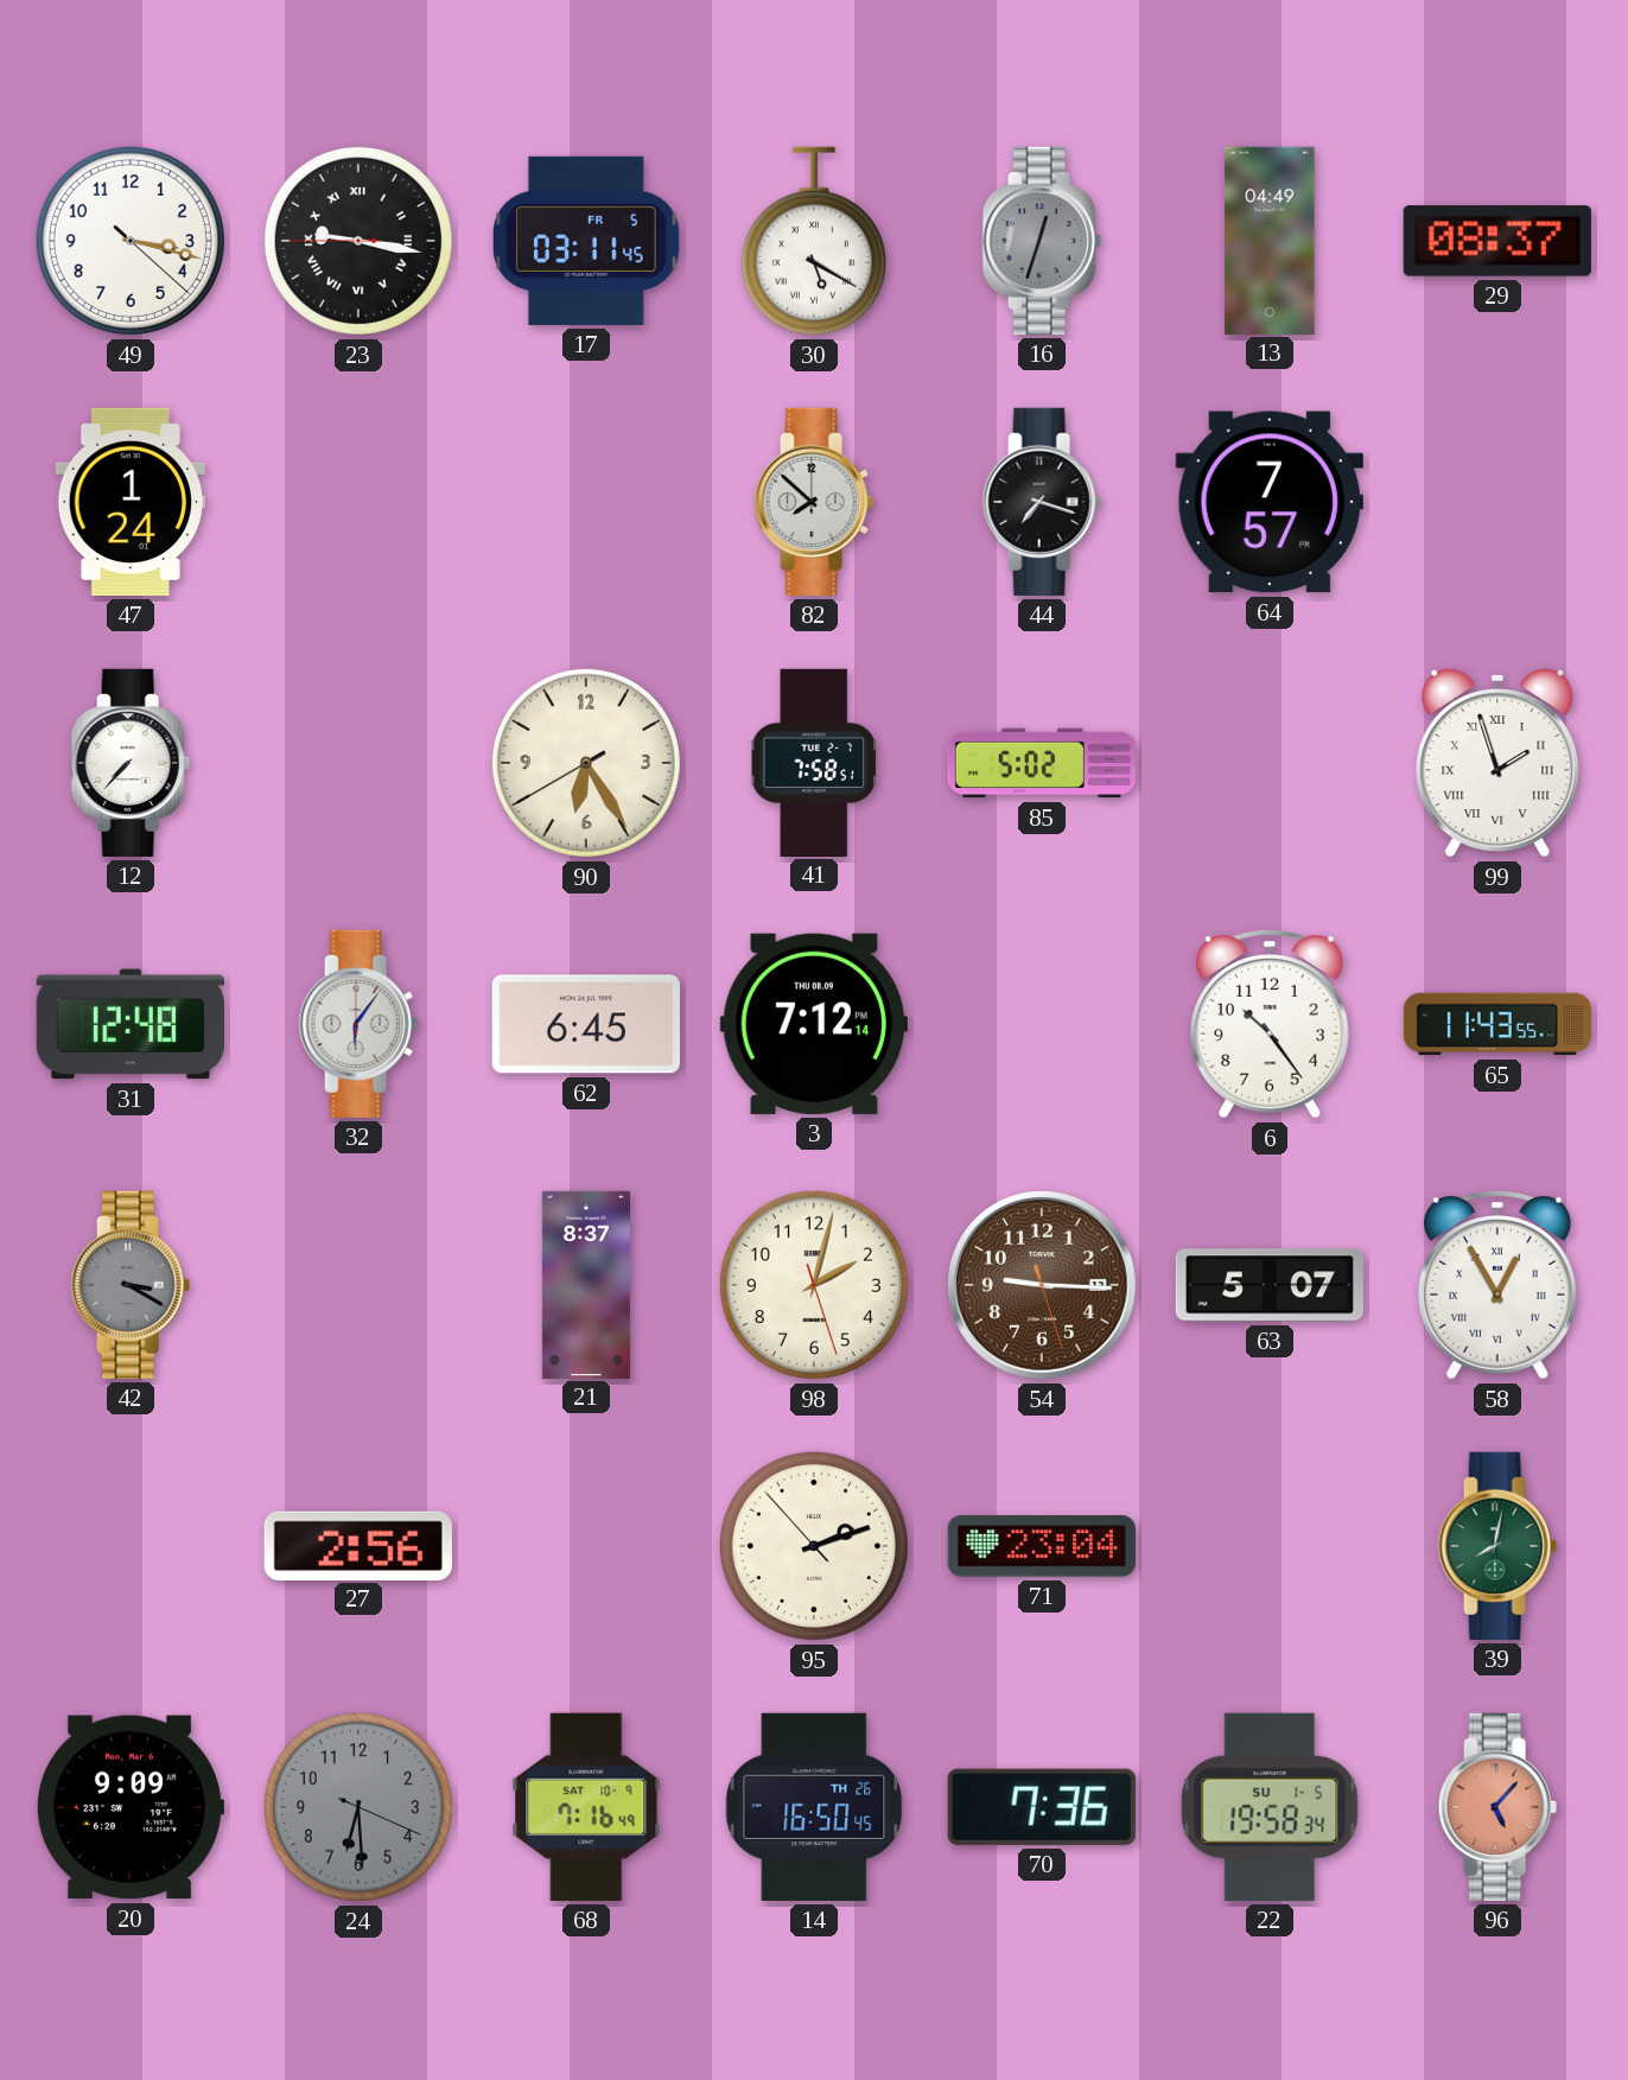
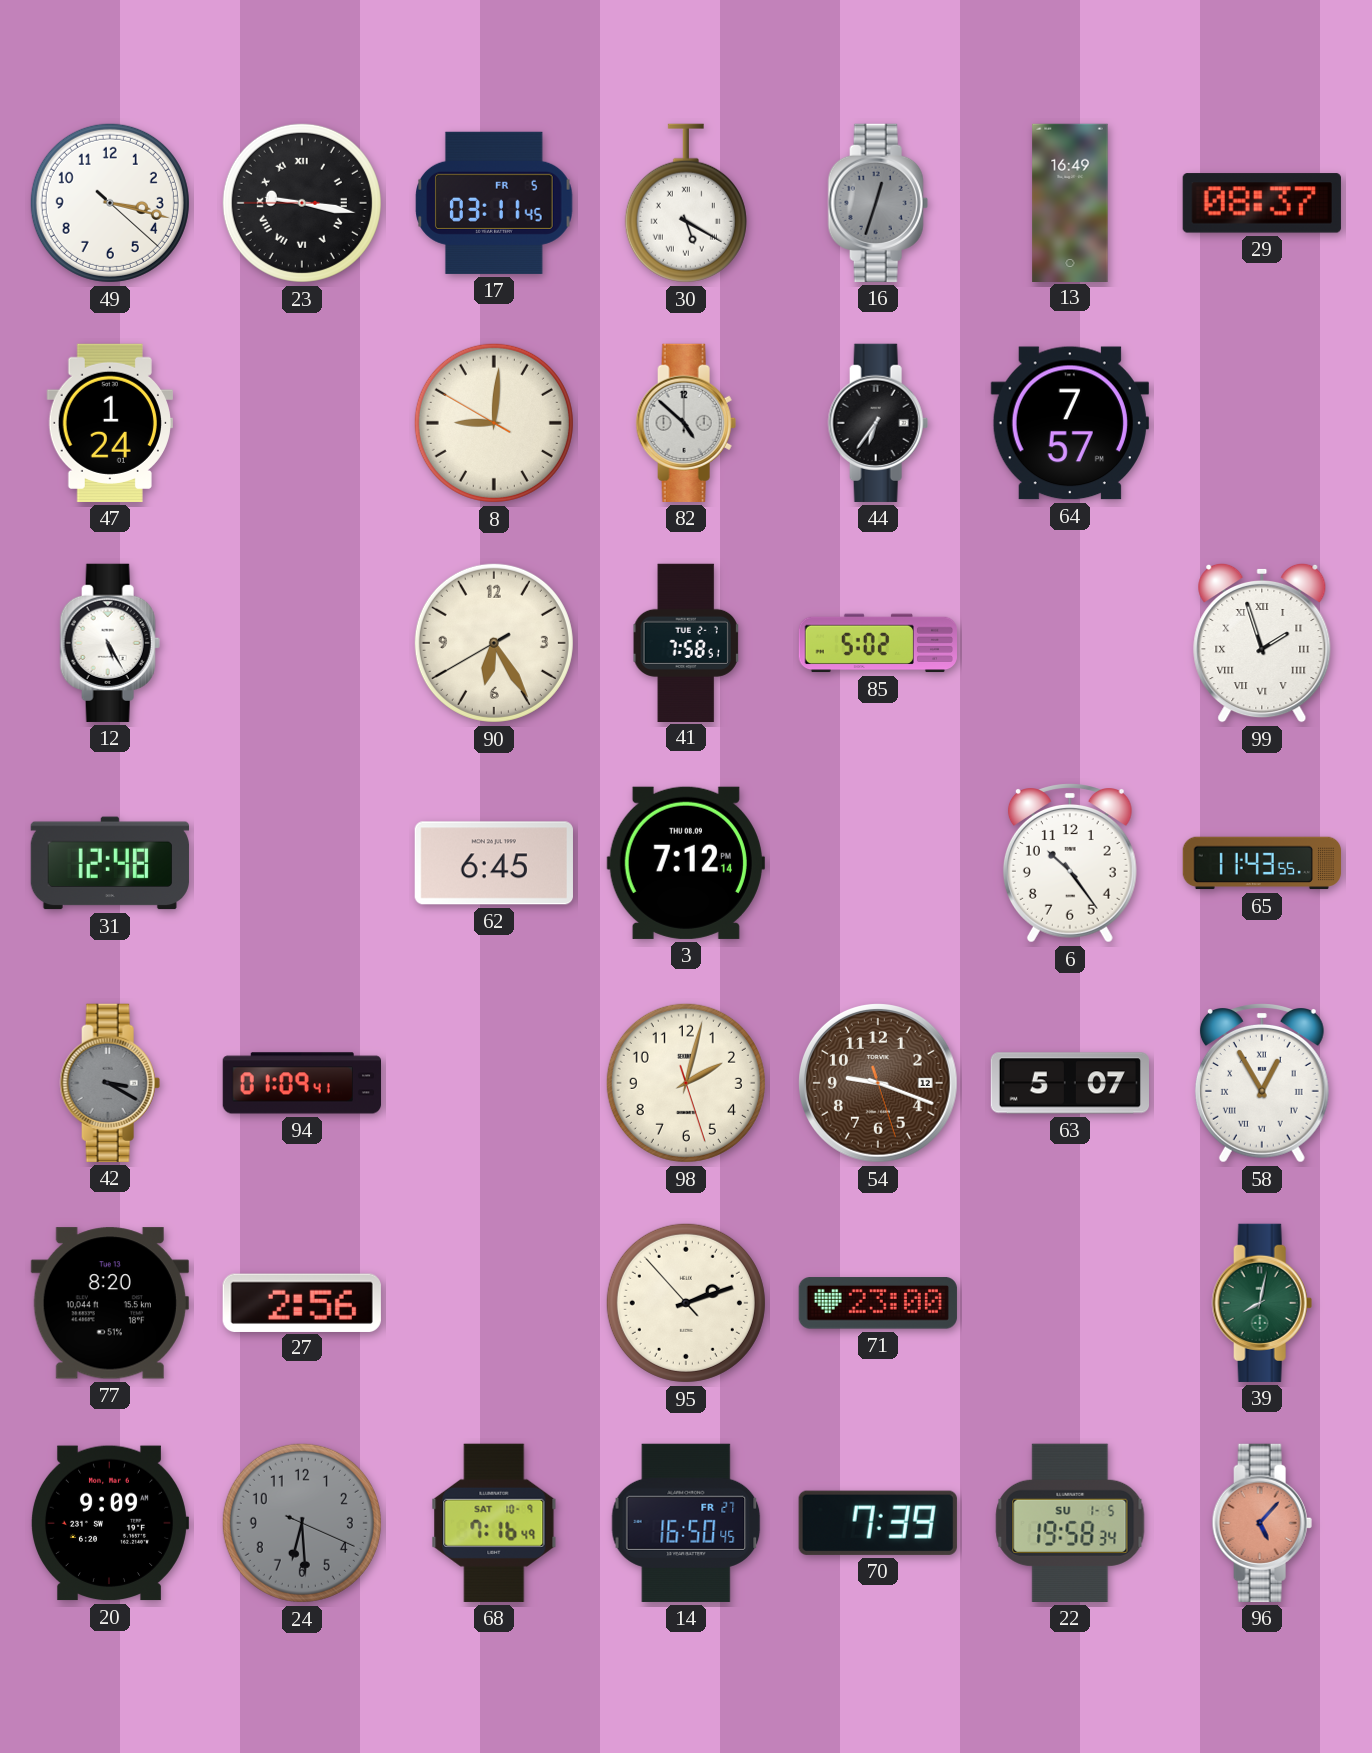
13: 04:49 -> 16:49 (1070, 202)
8: none -> 9:00 (494, 423)
82: 7:52 -> 4:52 (686, 423)
44: 7:18 -> 6:36 (878, 423)
12: 7:37 -> 5:25 (110, 643)
32: 6:06 -> none (358, 1024)
94: none -> 01:09 (301, 1083)
21: 8:37 -> none (586, 1284)
54: 9:15 -> 9:18 (879, 1084)
77: none -> 8:20 (110, 1303)
71: 23:04 -> 23:00 (878, 1303)
14 date: TH 26 -> FR 27 (686, 1523)
70: 7:36 -> 7:39 (878, 1523)
